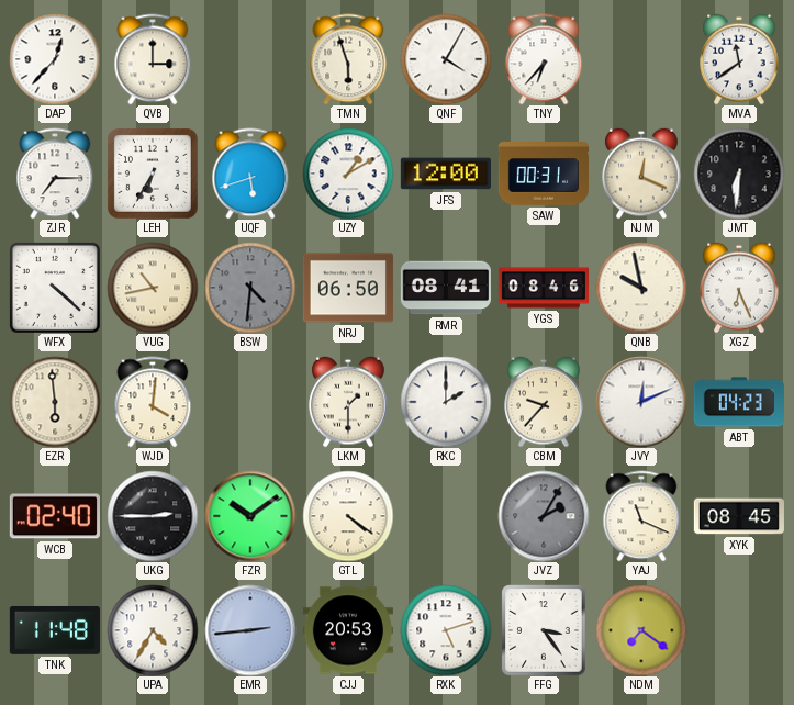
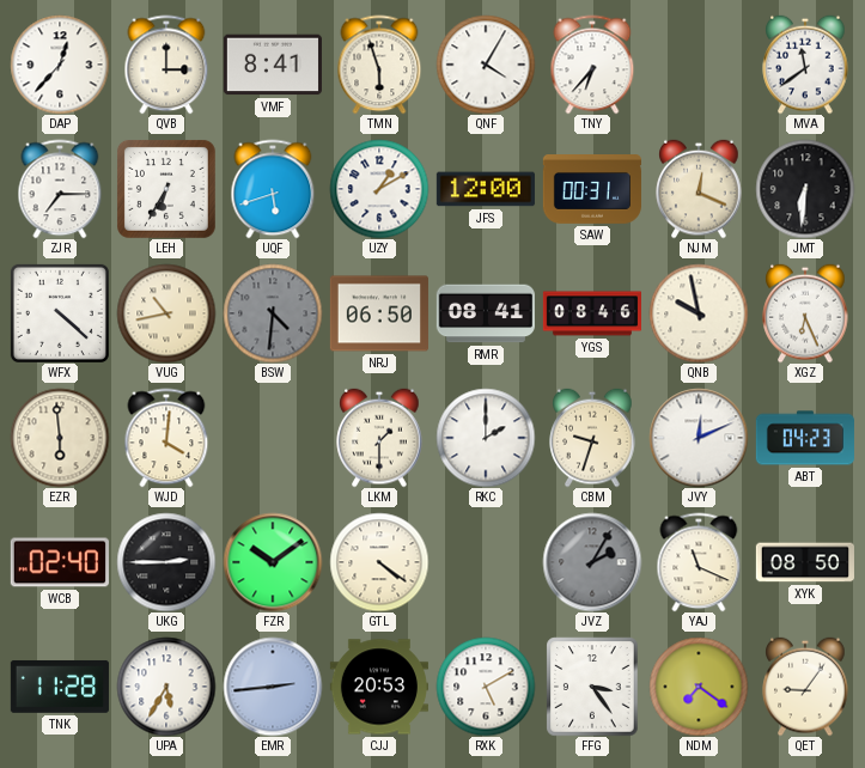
VMF: none -> 8:41 (273, 65)
CBM: 9:37 -> 9:33 (592, 438)
XYK: 08:45 -> 08:50 (805, 562)
TNK: 11:48 -> 11:28 (60, 687)
UPA: 4:35 -> 5:35 (166, 687)
RXK: 5:12 -> 5:10 (486, 687)
QET: none -> 9:06 (805, 687)
